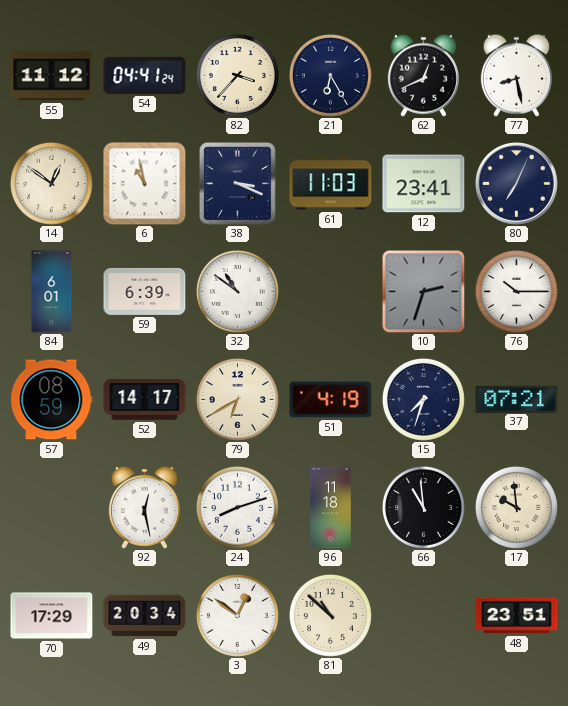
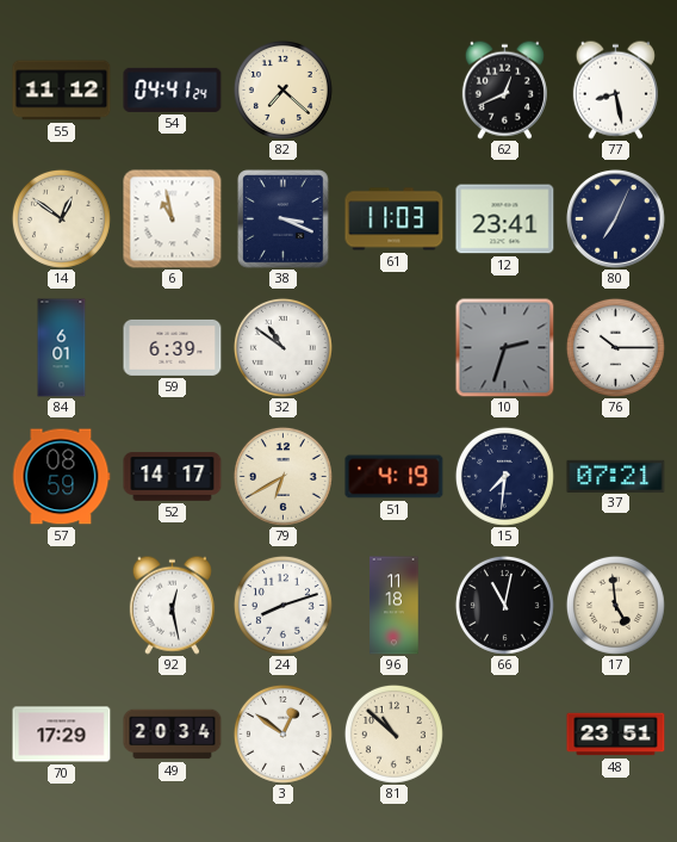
82: 3:37 -> 7:22 (282, 89)
21: 6:25 -> none (330, 75)
15: 7:33 -> 7:31 (504, 476)
66: 10:59 -> 11:02 (504, 605)
17: 9:59 -> 4:59 (615, 605)
